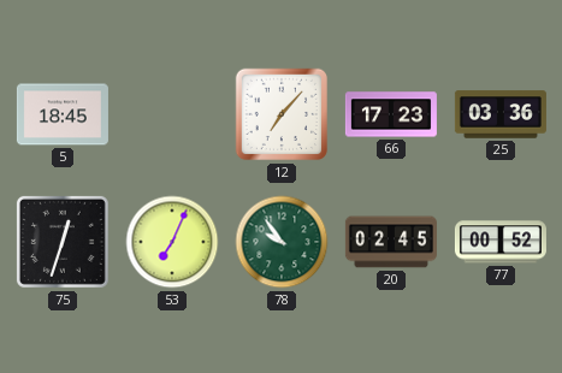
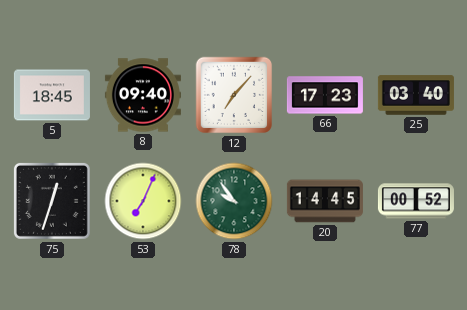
8: none -> 09:40 (143, 95)
25: 03:36 -> 03:40 (416, 95)
20: 02:45 -> 14:45 (325, 201)
